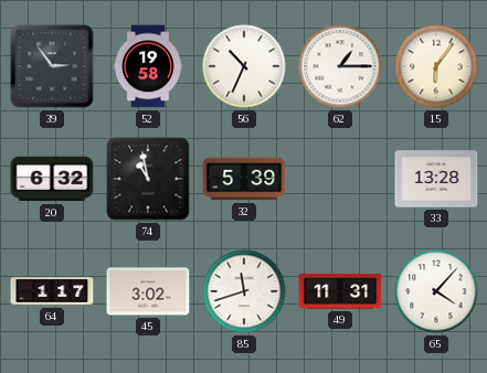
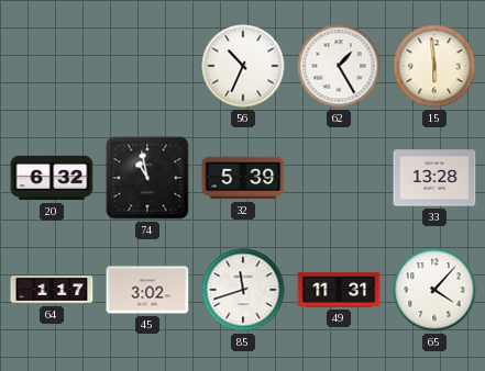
39: 2:54 -> none (52, 66)
52: 19:58 -> none (148, 66)
62: 1:15 -> 1:25 (339, 66)
15: 6:06 -> 5:59 (434, 66)
